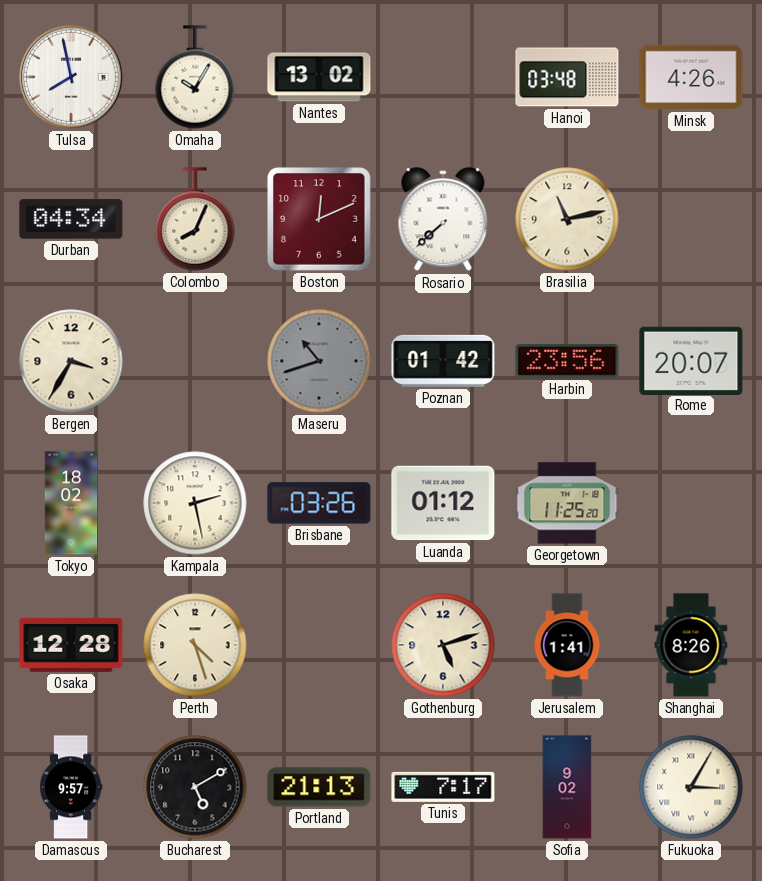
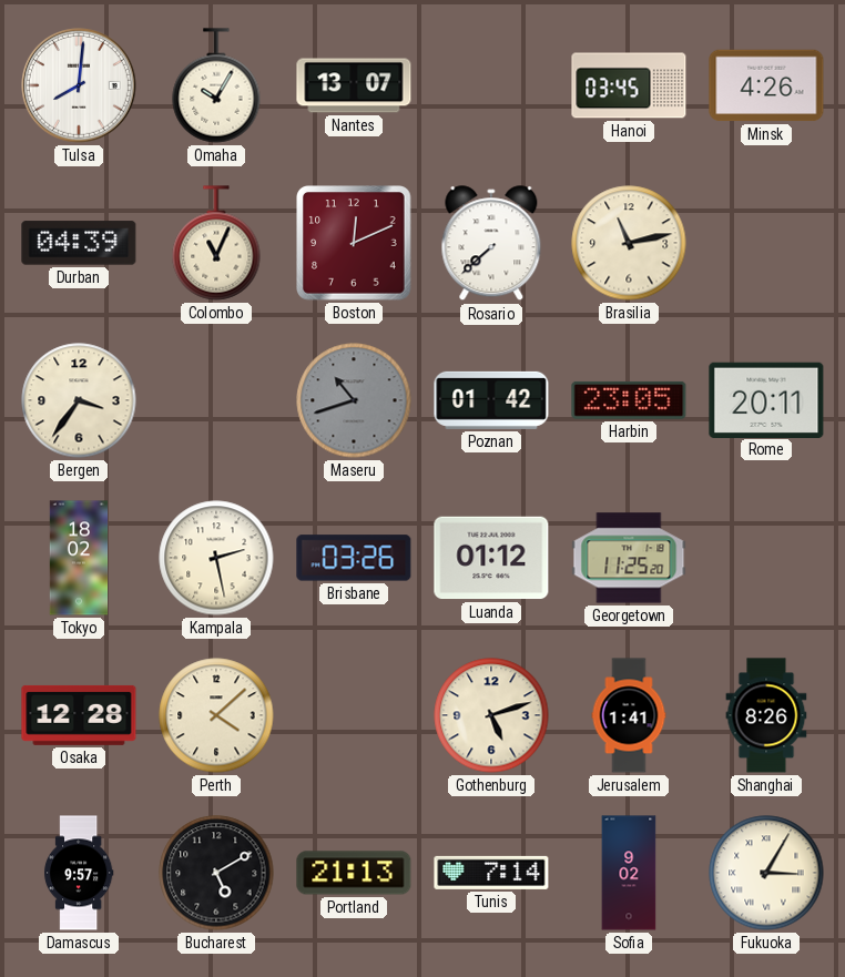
Tulsa: 7:58 -> 8:01 (80, 86)
Nantes: 13:02 -> 13:07 (354, 85)
Hanoi: 03:48 -> 03:45 (629, 85)
Durban: 04:34 -> 04:39 (79, 243)
Colombo: 8:04 -> 11:04 (216, 243)
Bergen: 3:35 -> 3:36 (79, 400)
Harbin: 23:56 -> 23:05 (629, 400)
Rome: 20:07 -> 20:11 (766, 399)
Perth: 4:27 -> 4:08 (216, 715)
Tunis: 7:17 -> 7:14 (491, 873)
